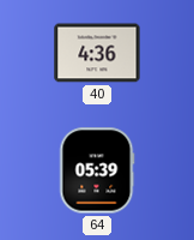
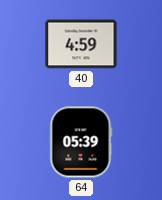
40: 4:36 -> 4:59 (81, 44)
